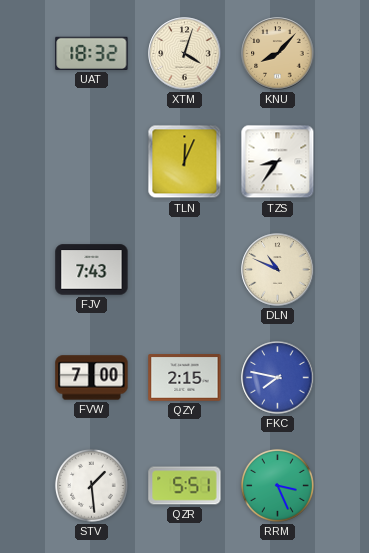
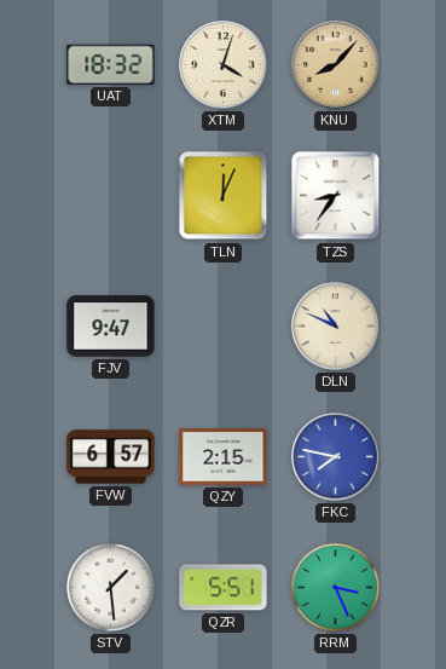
FJV: 7:43 -> 9:47 (111, 327)
FVW: 7:00 -> 6:57 (111, 457)
